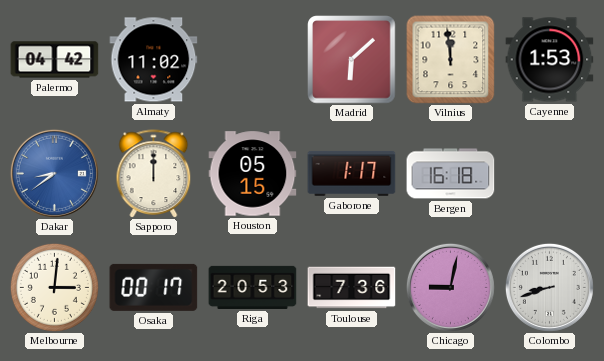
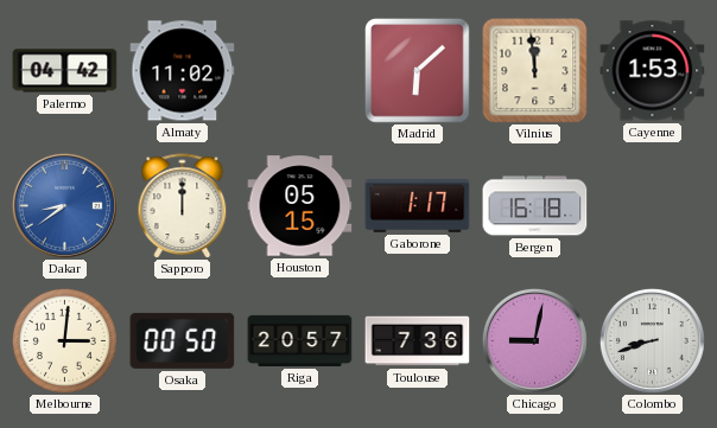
Osaka: 00:17 -> 00:50 (183, 340)
Riga: 20:53 -> 20:57 (300, 340)
